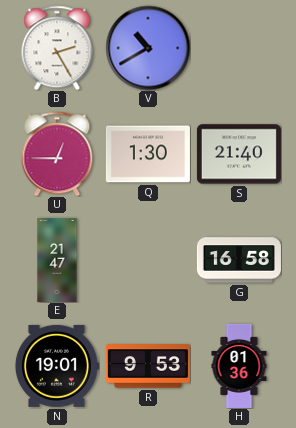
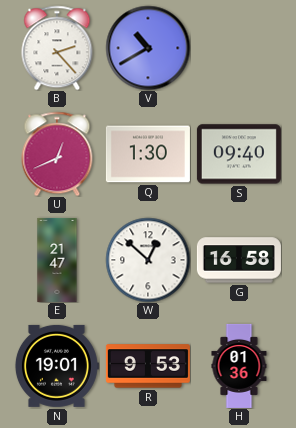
B: 2:25 -> 2:23 (57, 48)
U: 12:45 -> 12:41 (57, 154)
S: 21:40 -> 09:40 (239, 154)
W: none -> 12:52 (148, 260)
